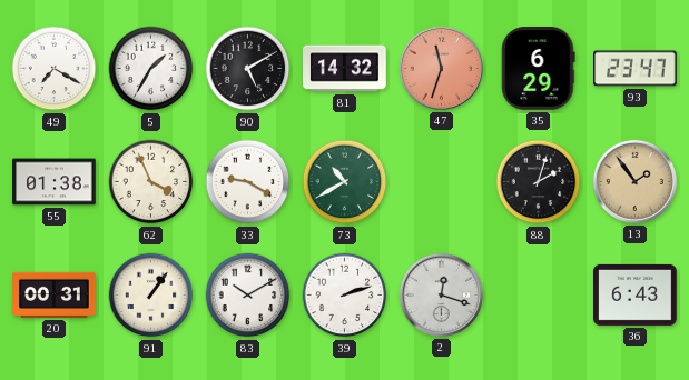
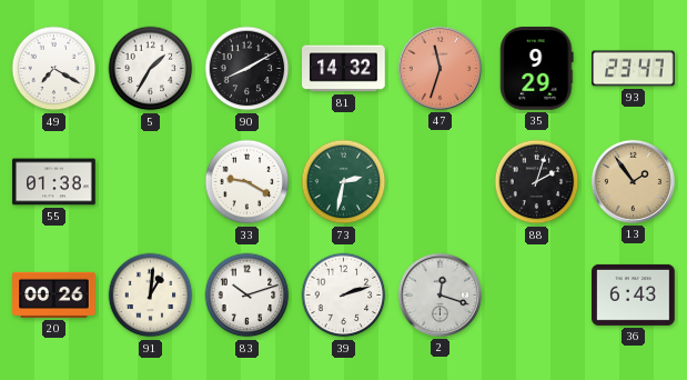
90: 5:10 -> 8:10 (247, 69)
35: 6:29 -> 9:29 (537, 69)
62: 3:56 -> none (151, 182)
73: 10:40 -> 2:32 (344, 182)
20: 00:31 -> 00:26 (54, 294)
91: 1:06 -> 1:01 (151, 296)
83: 10:10 -> 10:12 (247, 296)
